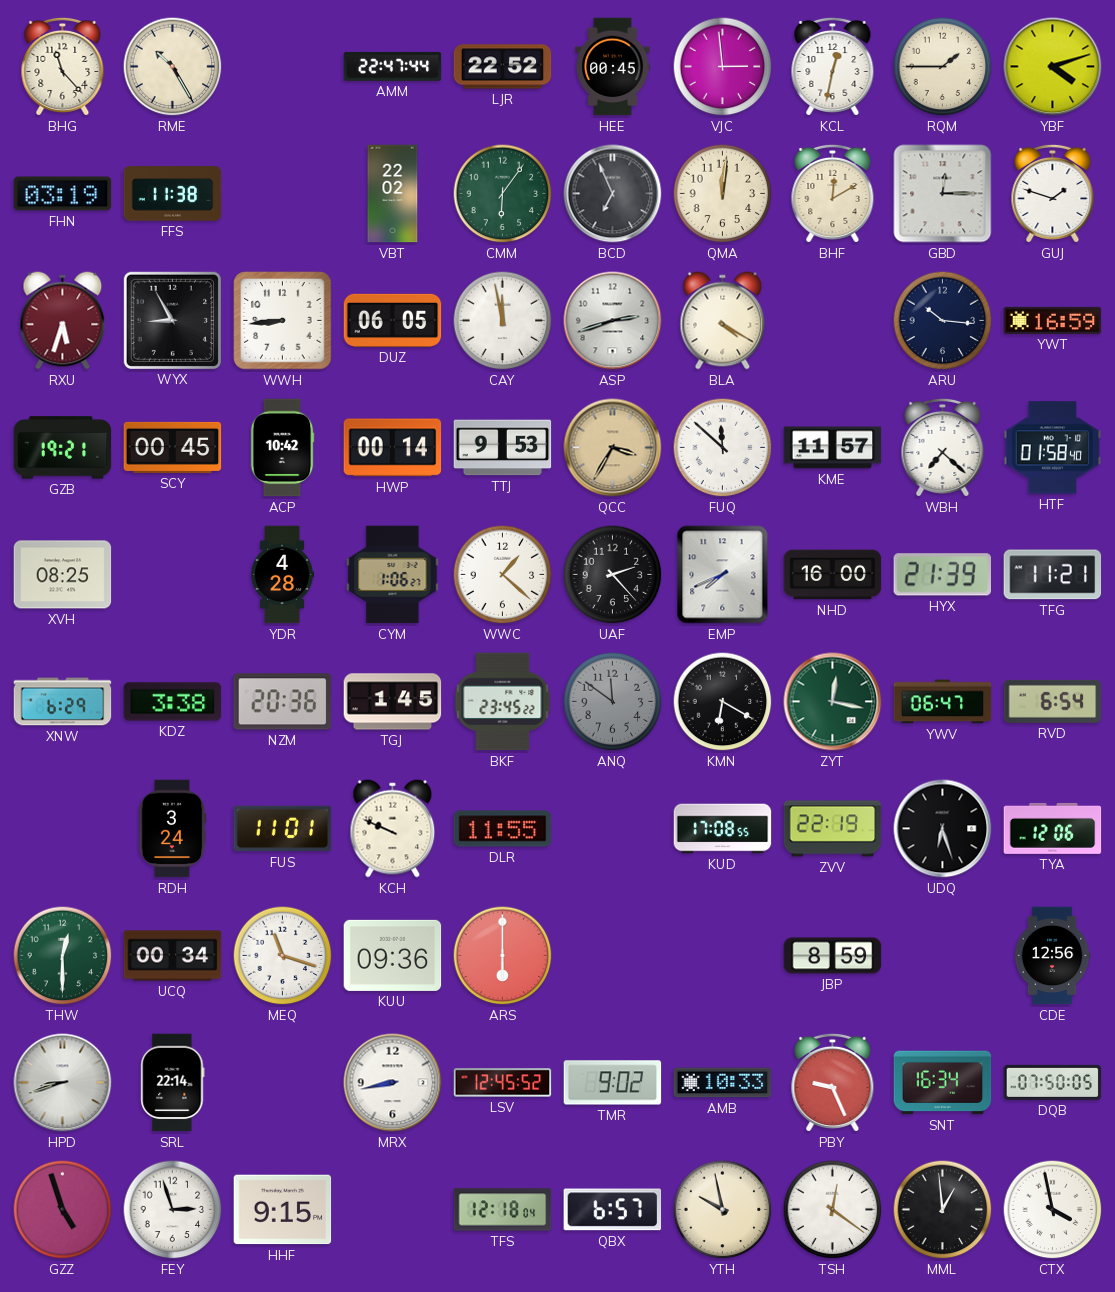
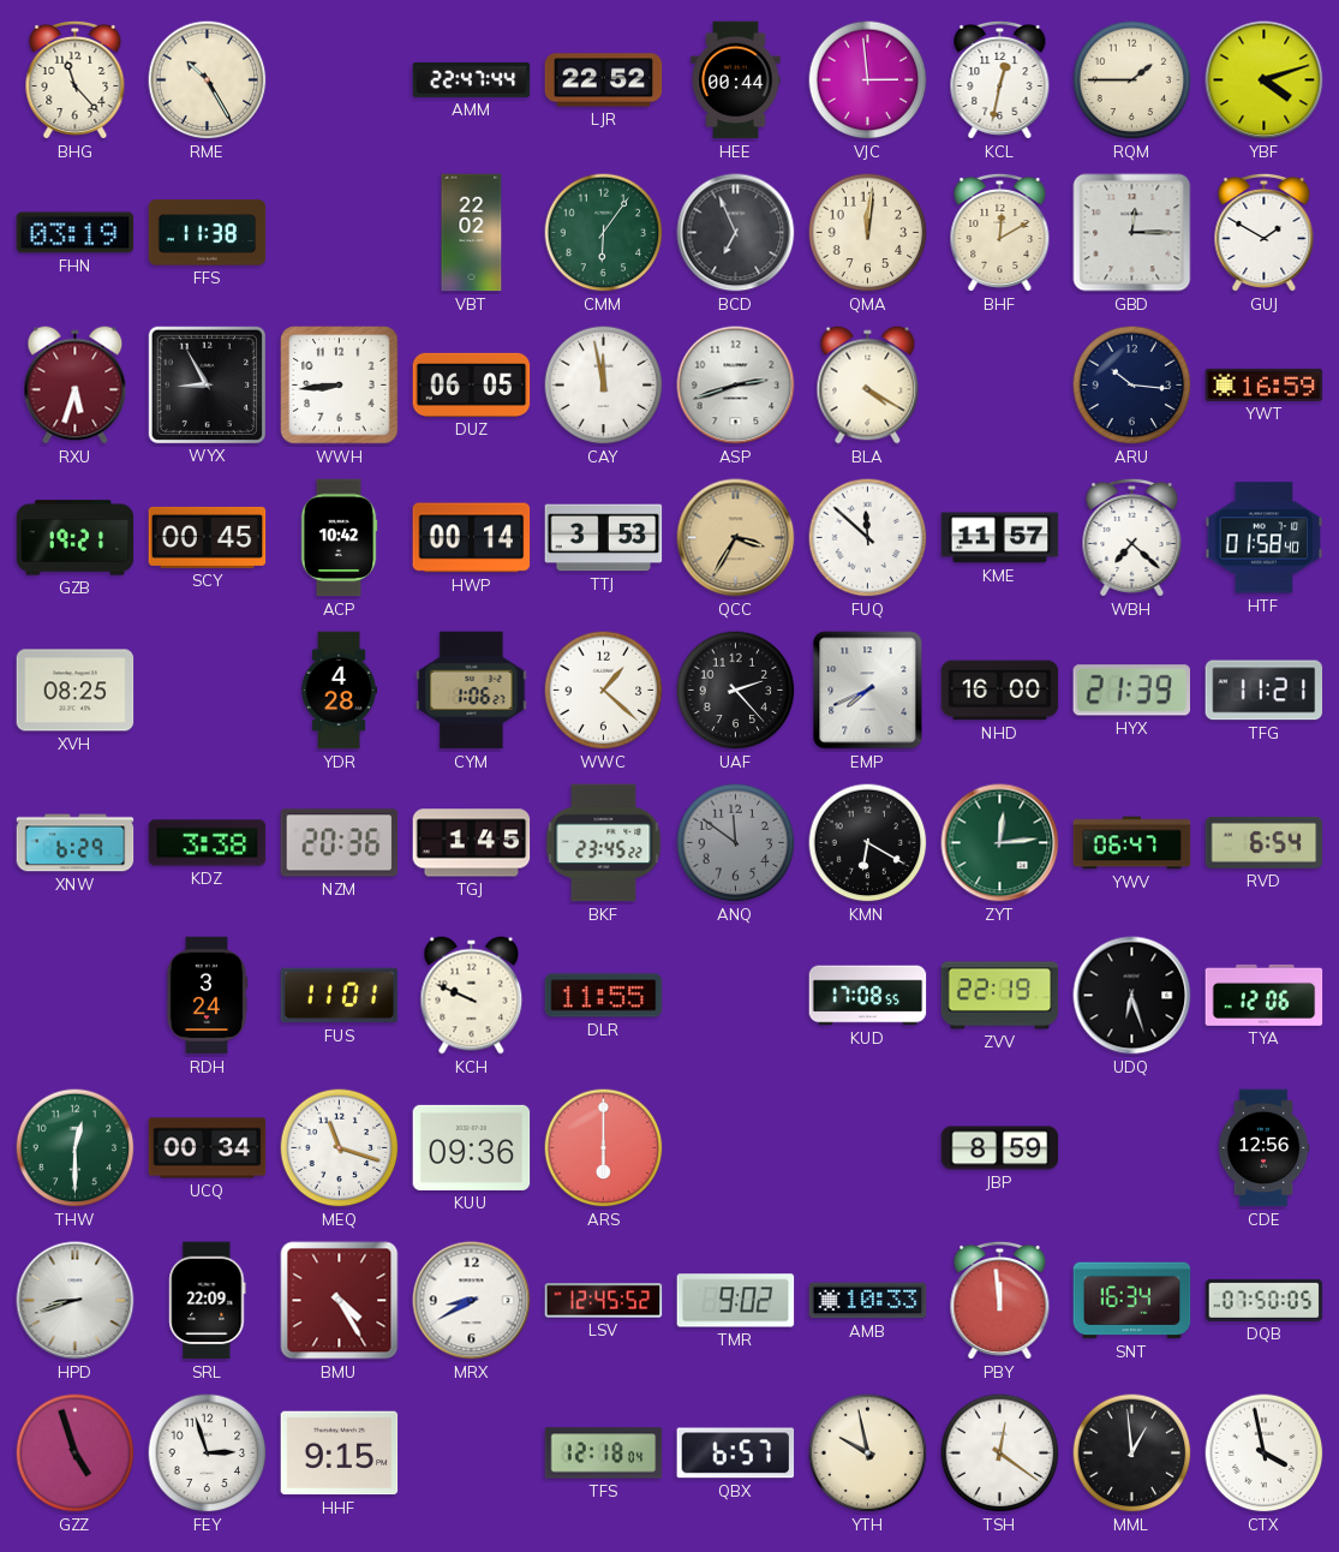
HEE: 00:45 -> 00:44 (736, 80)
GUJ: 1:48 -> 1:50 (1265, 232)
TTJ: 9:53 -> 3:53 (604, 538)
ZYT: 12:17 -> 12:14 (1000, 843)
SRL: 22:14 -> 22:09 (208, 1301)
BMU: none -> 4:25 (340, 1301)
MRX: 8:43 -> 8:40 (472, 1301)
PBY: 9:26 -> 11:59 (1000, 1300)
